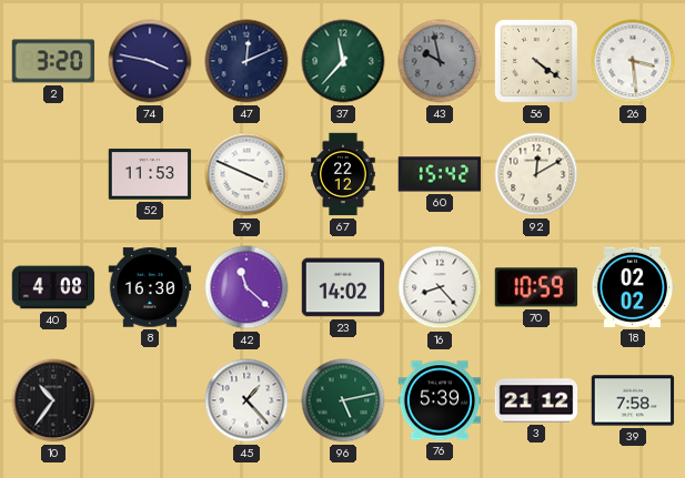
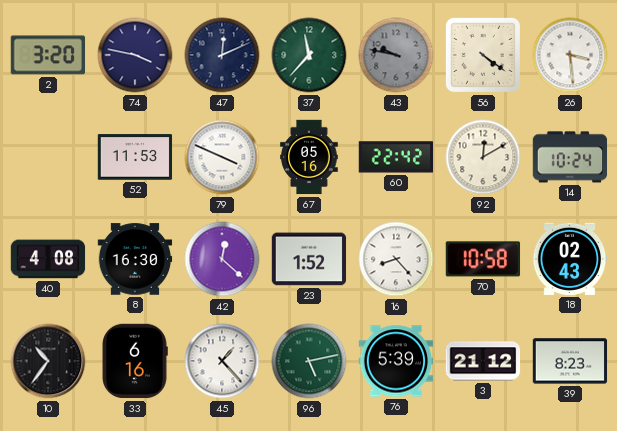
43: 9:58 -> 9:47 (396, 55)
67: 22:12 -> 05:16 (309, 157)
60: 15:42 -> 22:42 (396, 157)
14: none -> 10:24 (570, 157)
42: 11:22 -> 12:22 (222, 259)
23: 14:02 -> 1:52 (309, 259)
70: 10:59 -> 10:58 (483, 259)
18: 02:02 -> 02:43 (570, 259)
33: none -> 6:16 (135, 361)
39: 7:58 -> 8:23 (570, 361)
